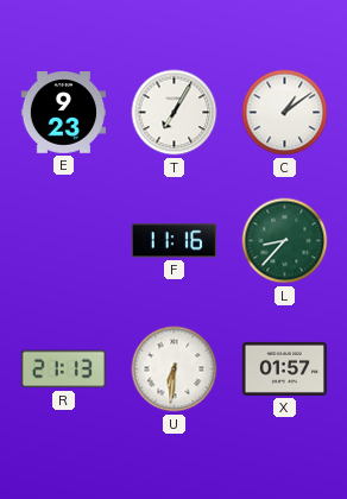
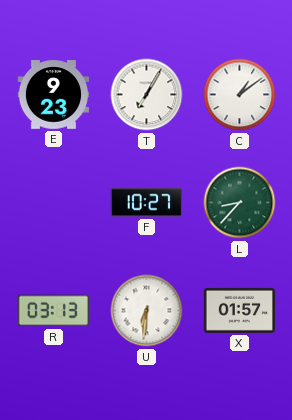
F: 11:16 -> 10:27 (146, 203)
R: 21:13 -> 03:13 (53, 311)
